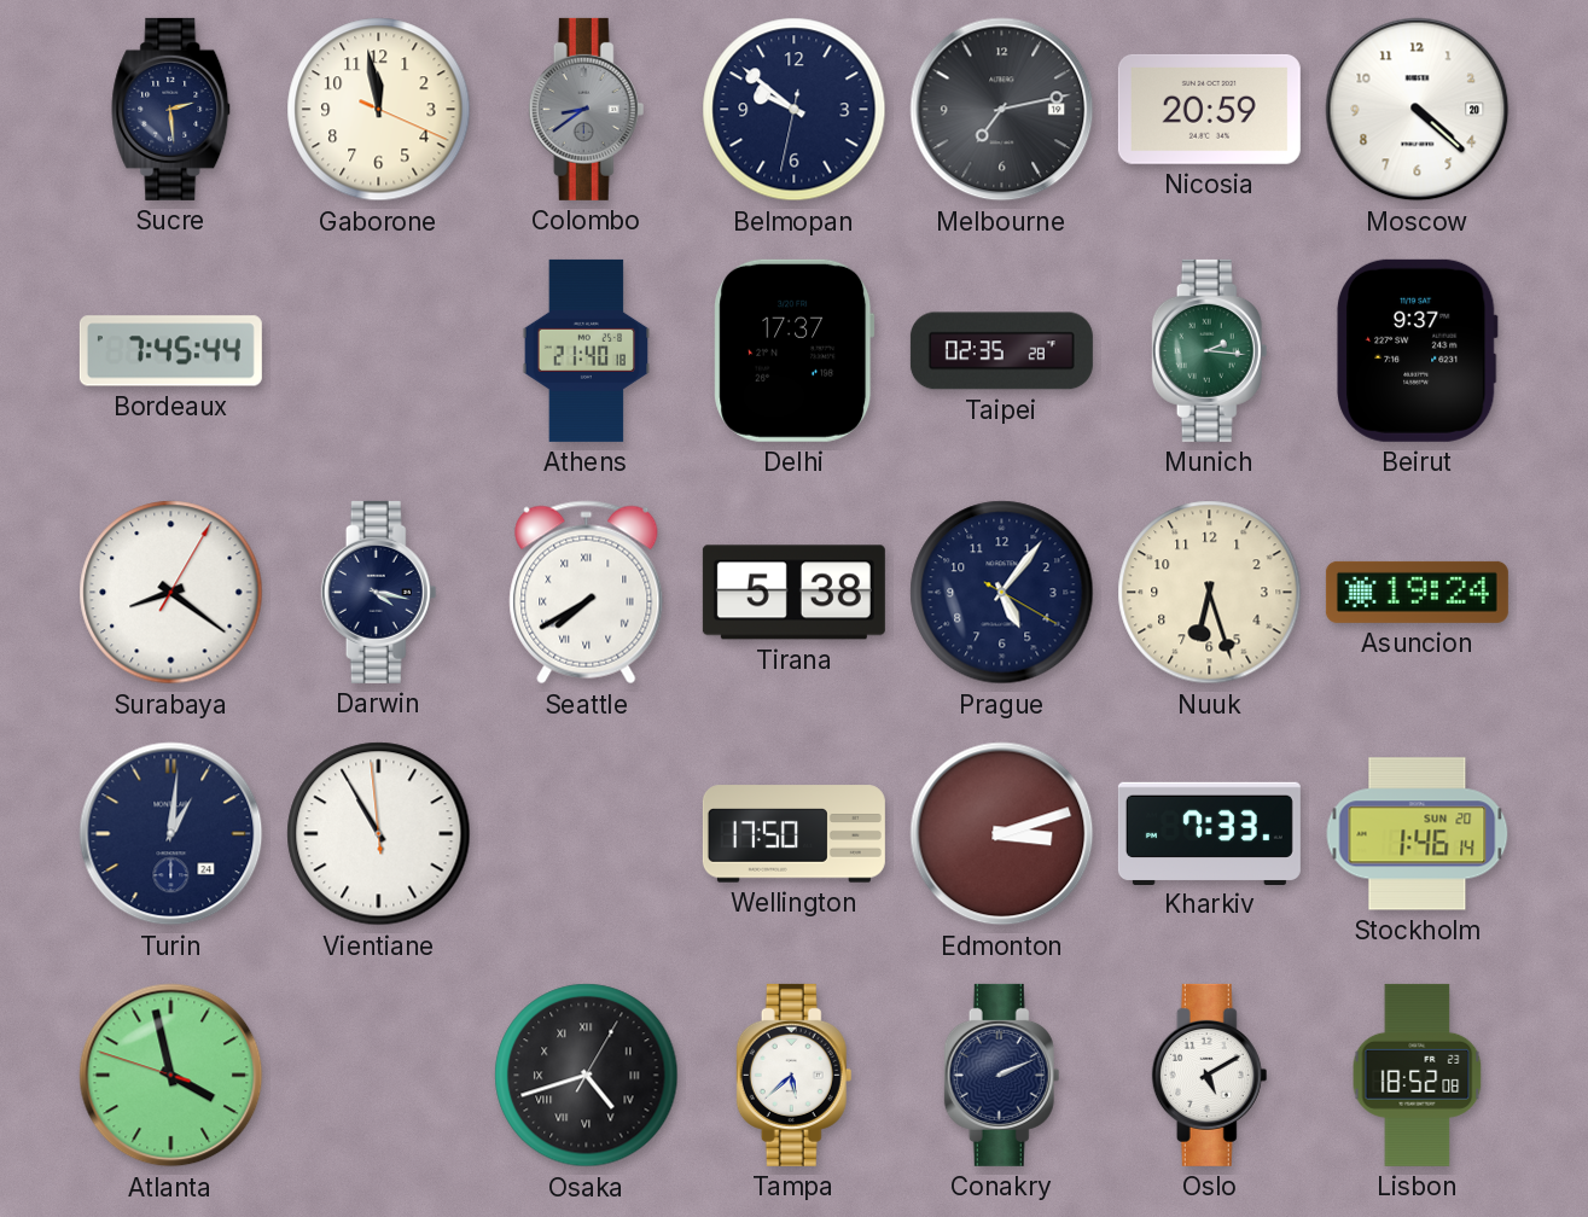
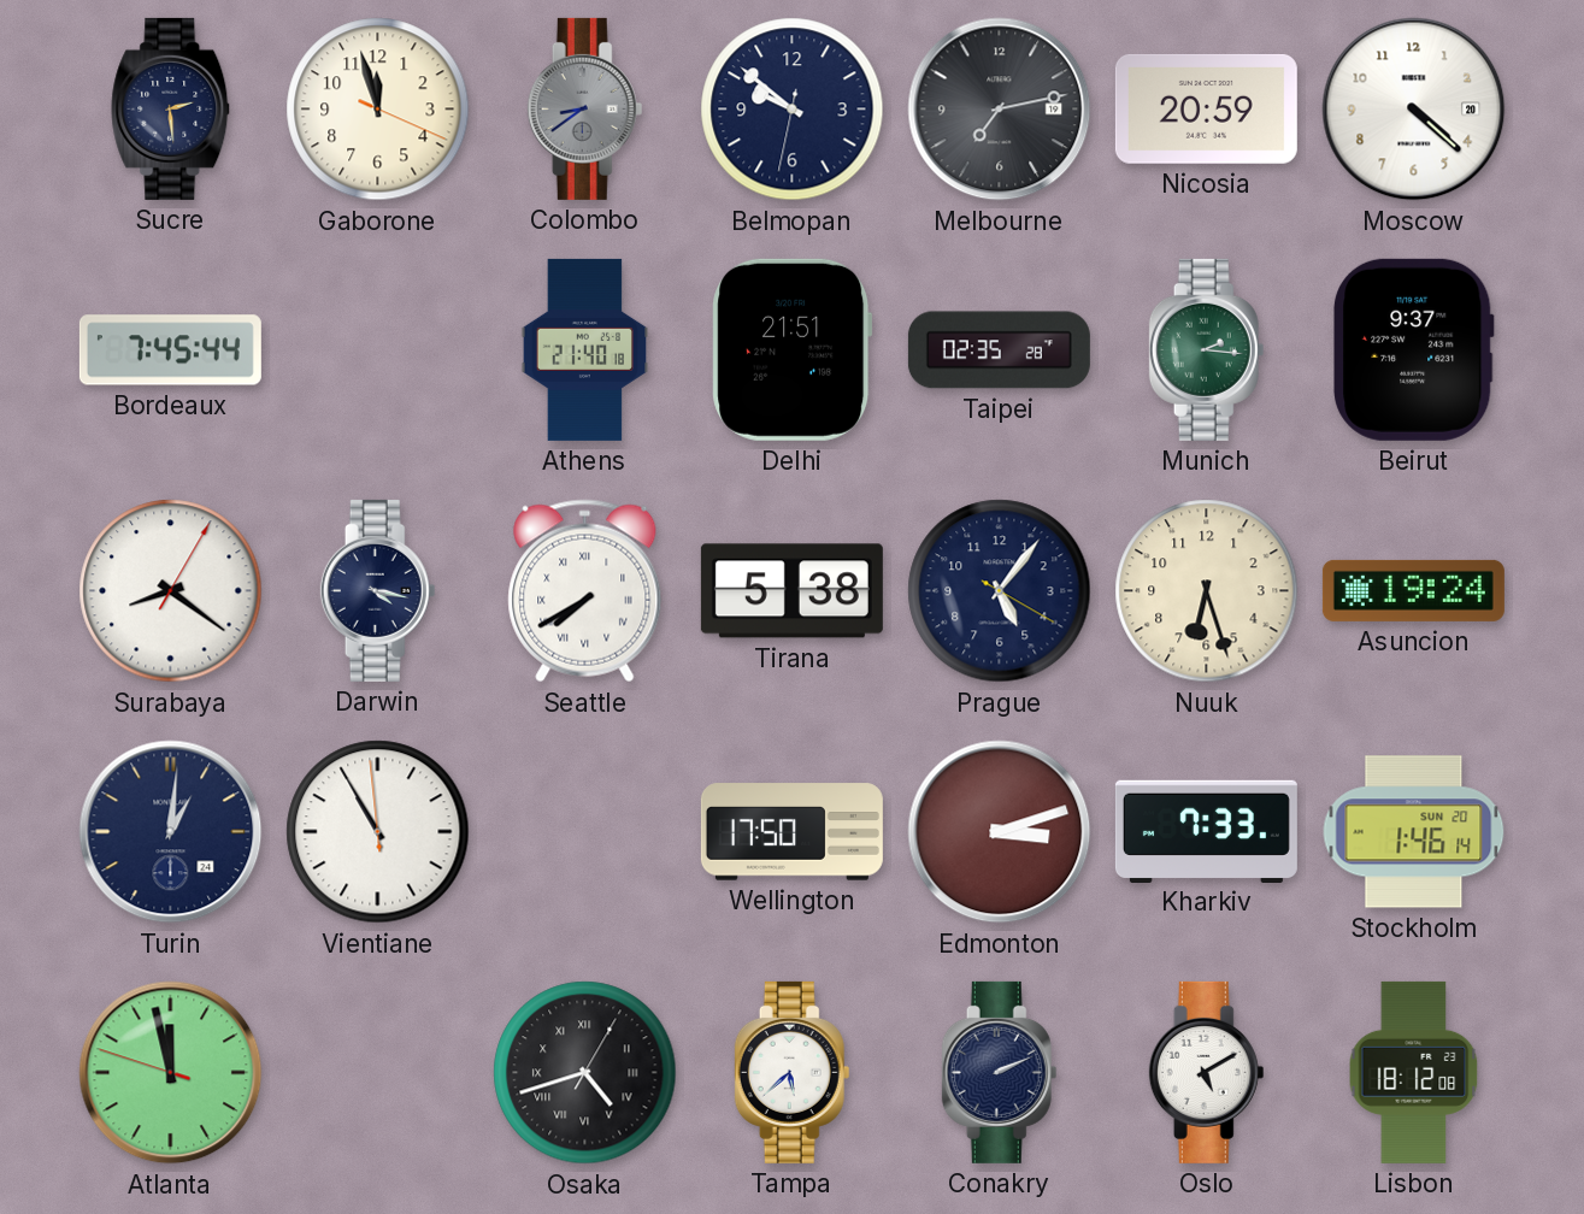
Gaborone: 11:58 -> 11:57 (378, 110)
Delhi: 17:37 -> 21:51 (793, 349)
Atlanta: 3:57 -> 11:57 (171, 1073)
Lisbon: 18:52 -> 18:12 (1414, 1072)
